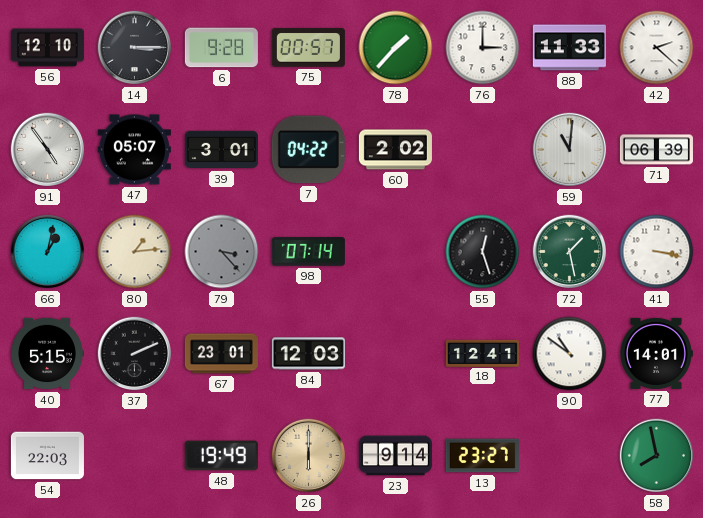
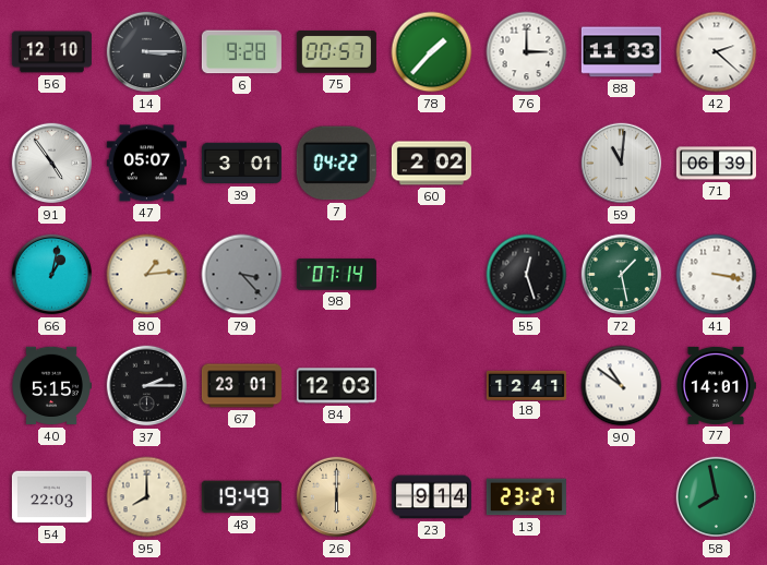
37: 2:11 -> 2:15 (147, 386)
95: none -> 8:00 (147, 497)
